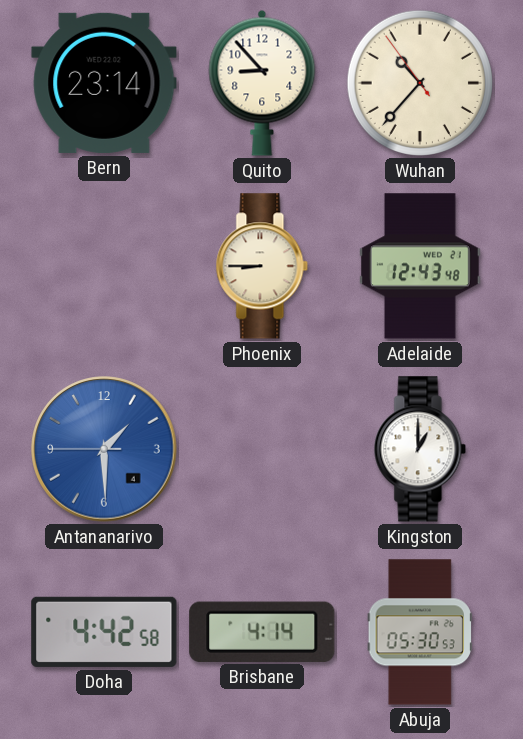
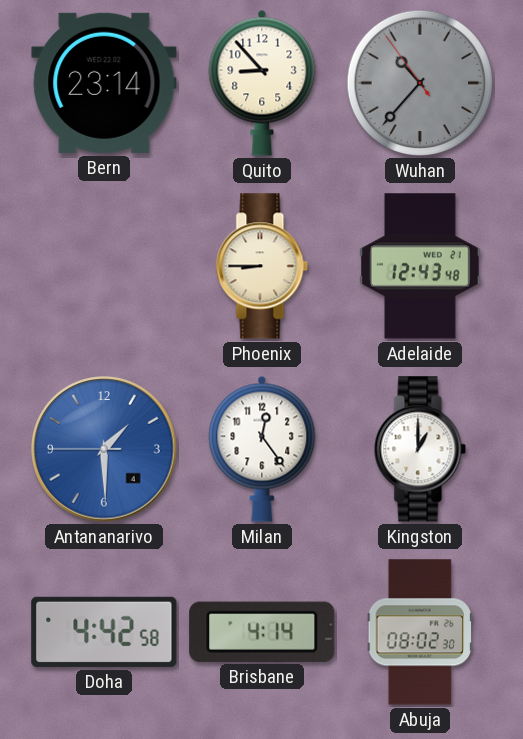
Wuhan dial: cream -> grey (420, 83)
Milan: none -> 12:24 (262, 449)
Abuja: 05:30 -> 08:02 (420, 632)
